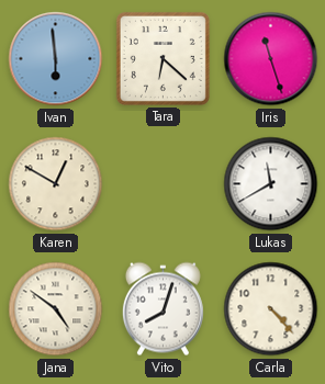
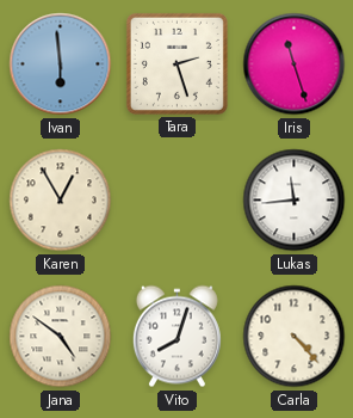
Tara: 6:22 -> 2:27 (176, 63)
Karen: 12:50 -> 12:55 (61, 201)
Lukas: 11:40 -> 11:44 (295, 201)
